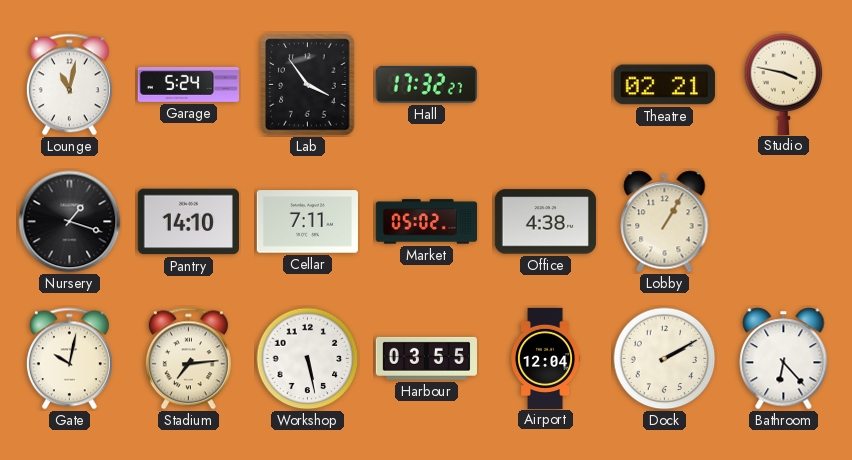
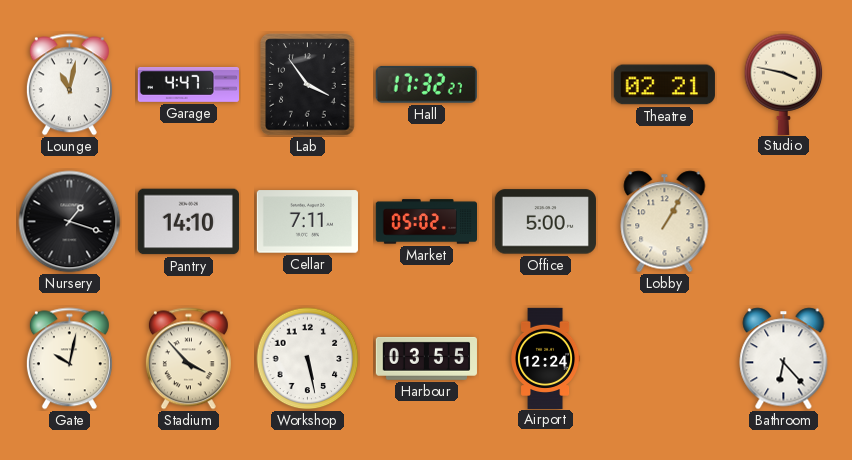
Garage: 5:24 -> 4:47 (188, 85)
Office: 4:38 -> 5:00 (545, 222)
Stadium: 7:14 -> 3:53 (188, 359)
Airport: 12:04 -> 12:24 (546, 358)
Dock: 2:10 -> none (665, 359)
